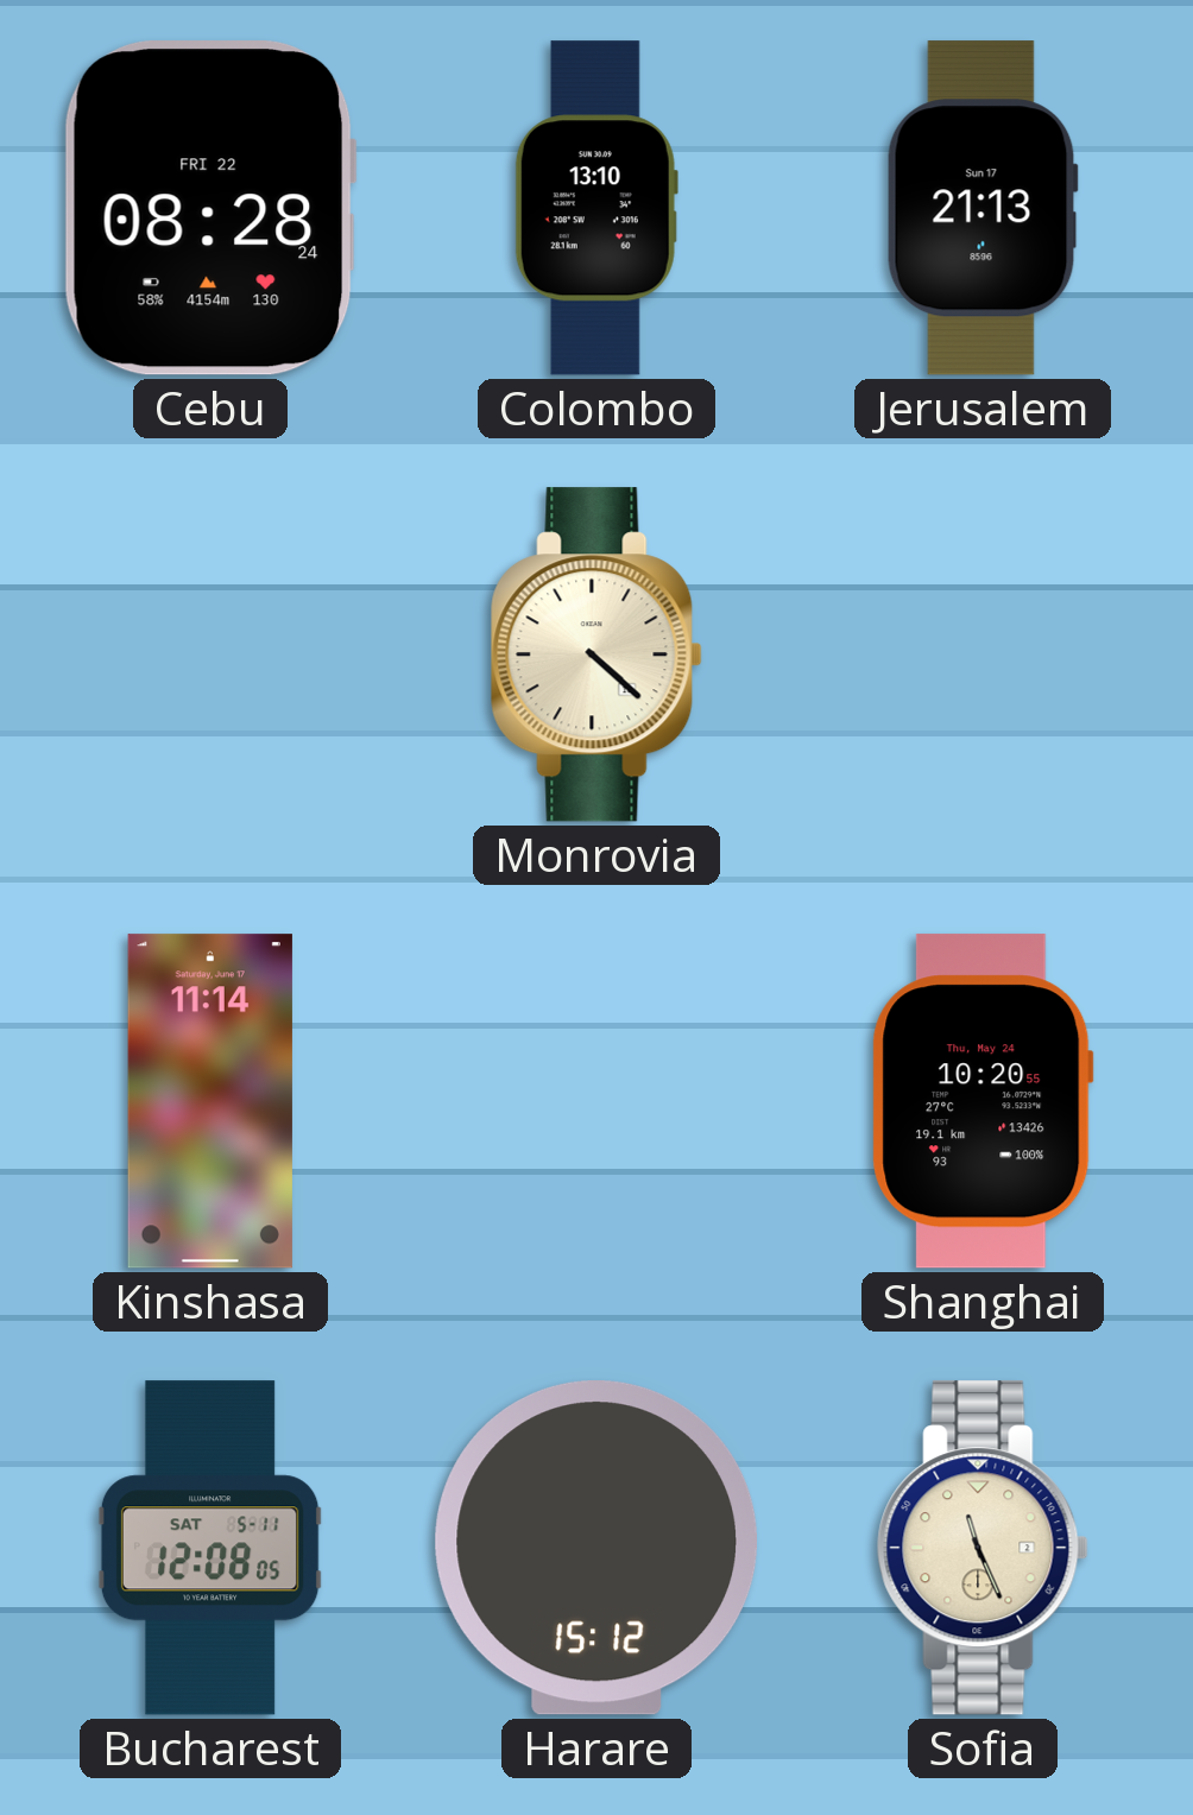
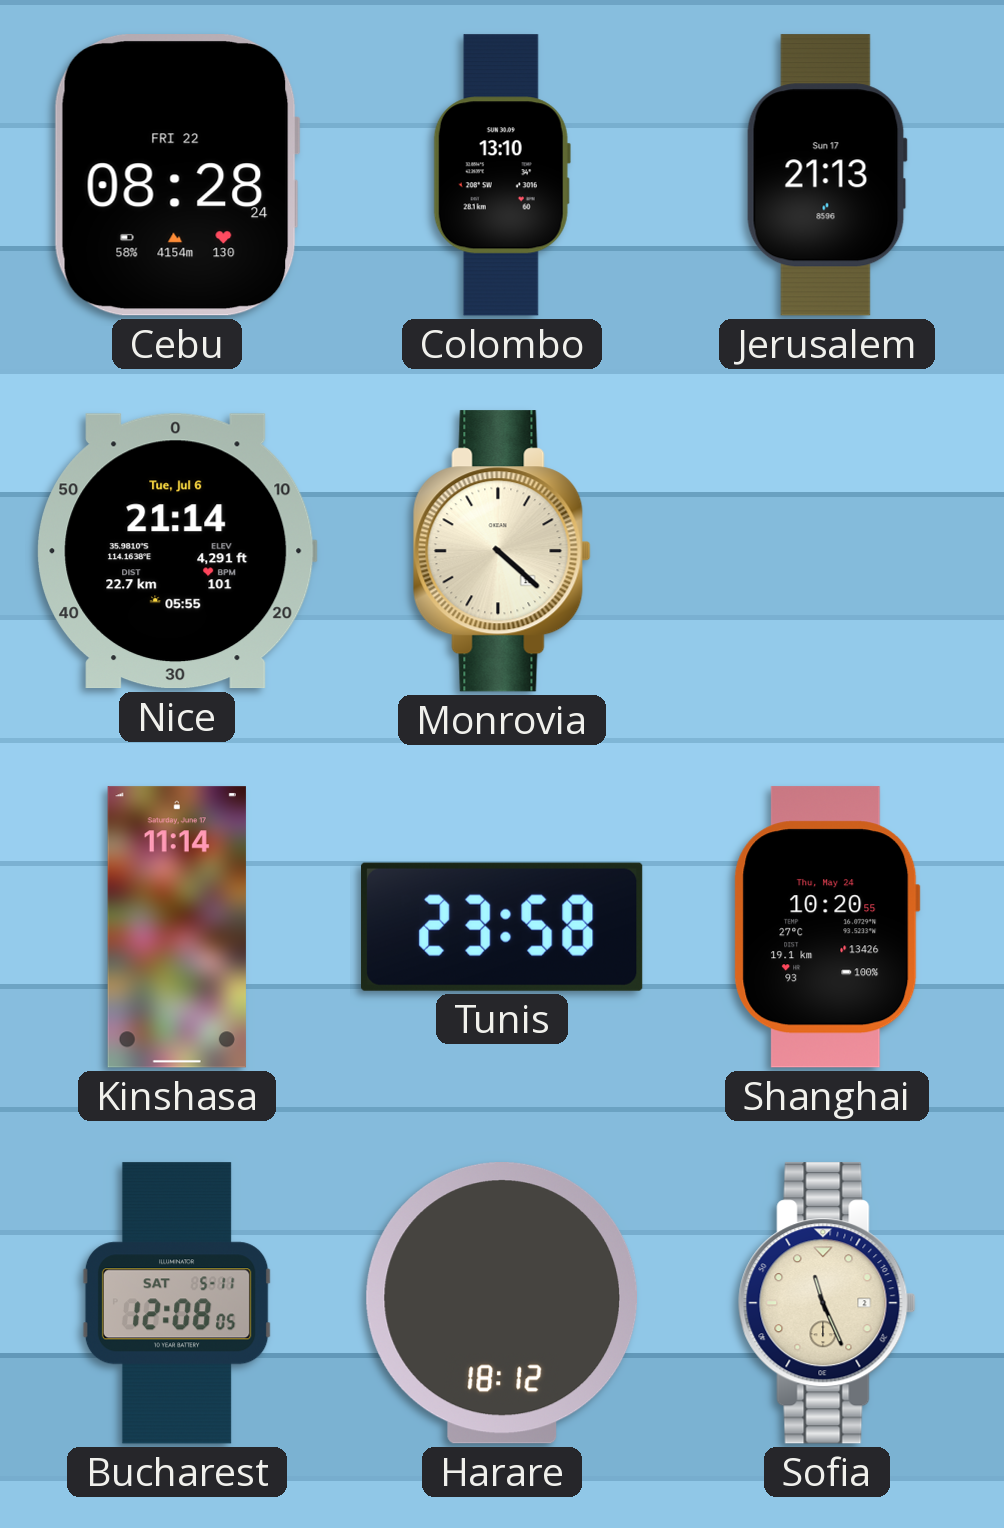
Nice: none -> 21:14 (177, 551)
Tunis: none -> 23:58 (502, 927)
Harare: 15:12 -> 18:12 (501, 1303)
